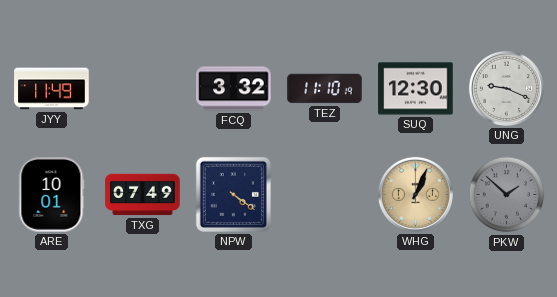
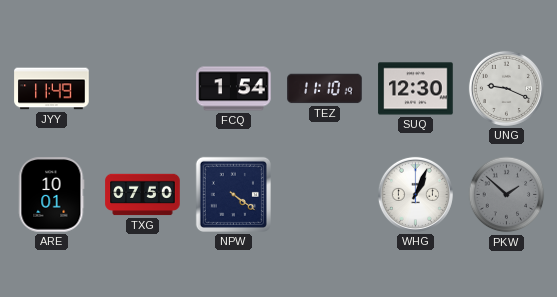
FCQ: 3:32 -> 1:54 (234, 89)
TXG: 07:49 -> 07:50 (143, 195)
WHG dial: champagne -> white (415, 194)
